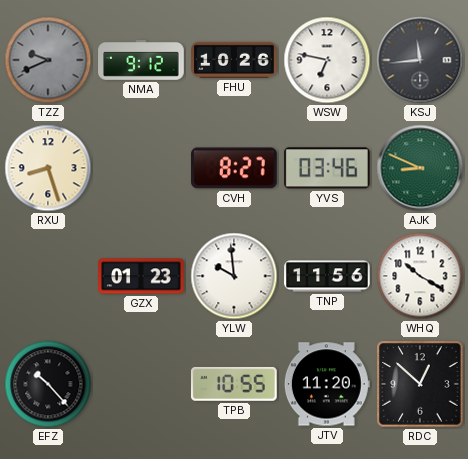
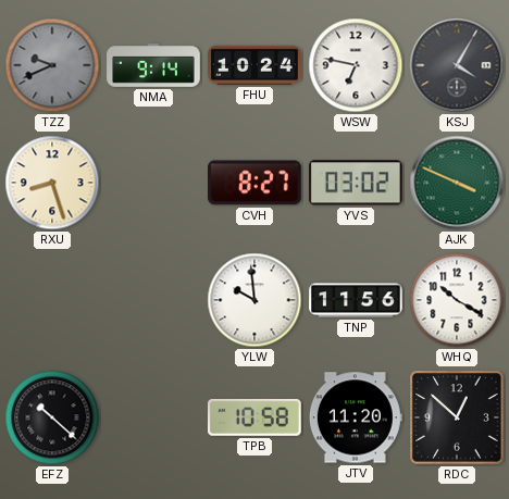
NMA: 9:12 -> 9:14 (153, 66)
FHU: 10:26 -> 10:24 (254, 65)
KSJ: 11:44 -> 4:05 (457, 65)
YVS: 03:46 -> 03:02 (356, 183)
AJK: 8:49 -> 3:49 (457, 183)
GZX: 01:23 -> none (141, 276)
EFZ: 10:23 -> 10:22 (52, 417)
TPB: 10:55 -> 10:58 (254, 417)
